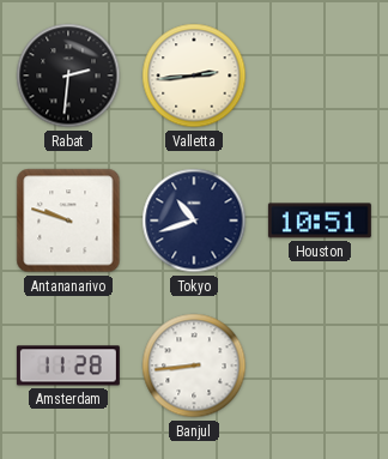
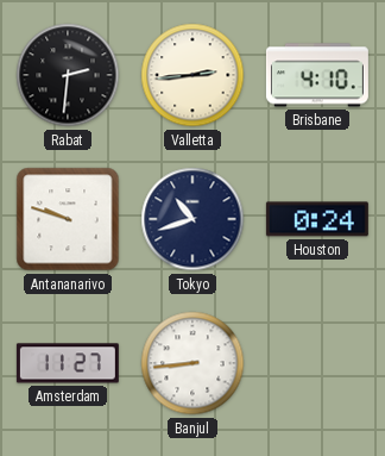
Brisbane: none -> 4:10 (317, 75)
Houston: 10:51 -> 0:24 (317, 219)
Amsterdam: 11:28 -> 11:27 (68, 363)
